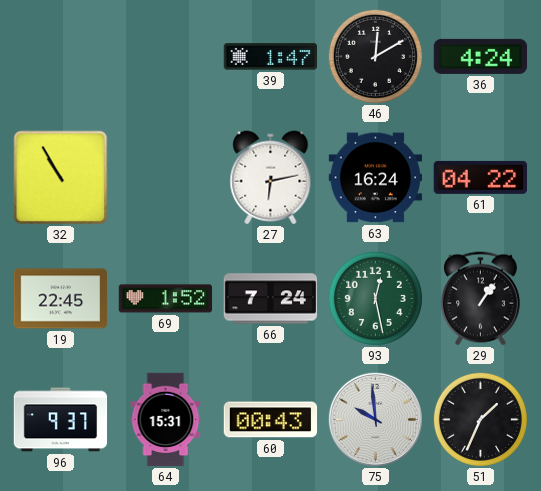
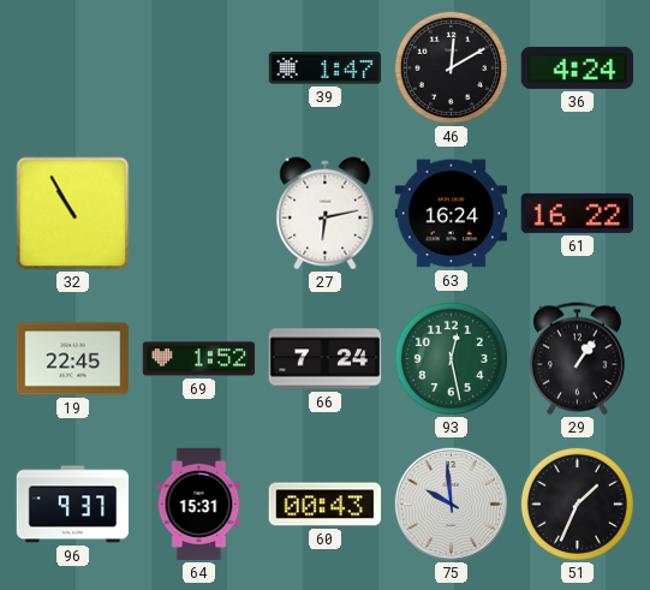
61: 04:22 -> 16:22 (577, 213)
